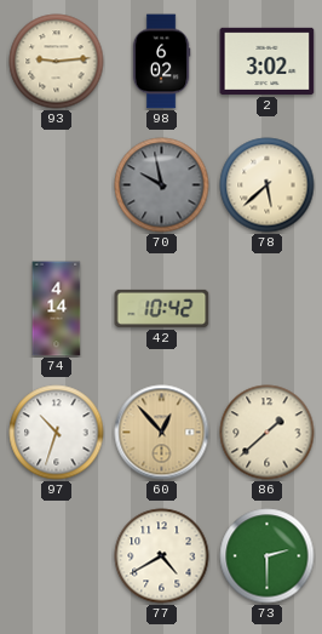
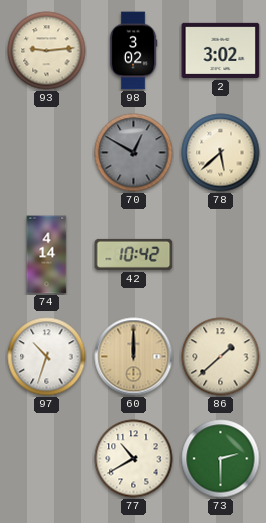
98: 6:02 -> 3:02 (133, 51)
70: 9:58 -> 12:50 (134, 153)
60: 12:53 -> 12:00 (134, 357)
77: 4:40 -> 10:40 (134, 459)
